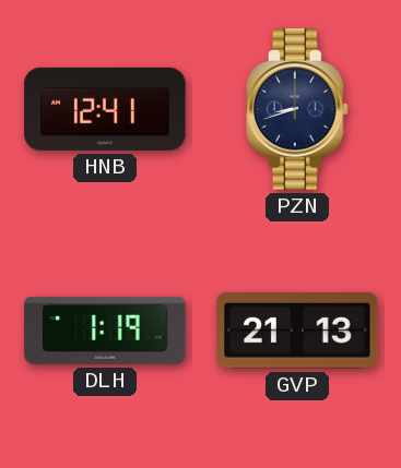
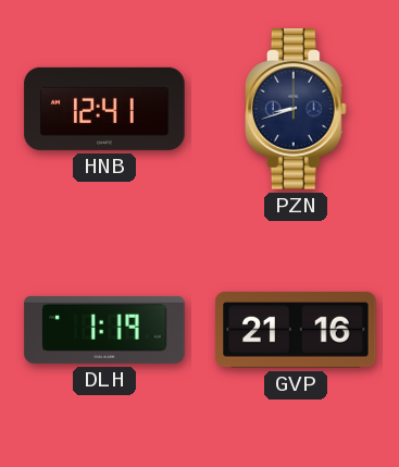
GVP: 21:13 -> 21:16 (296, 331)
